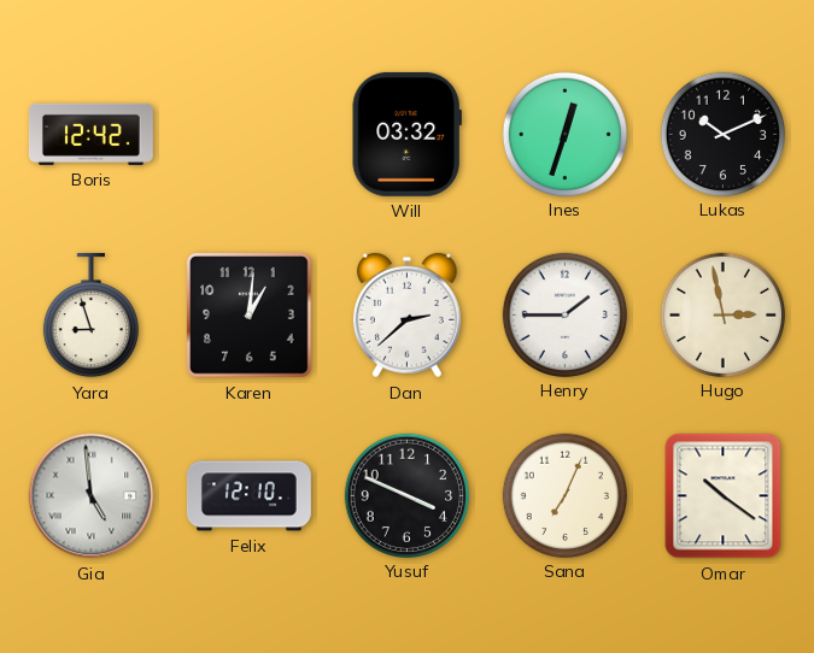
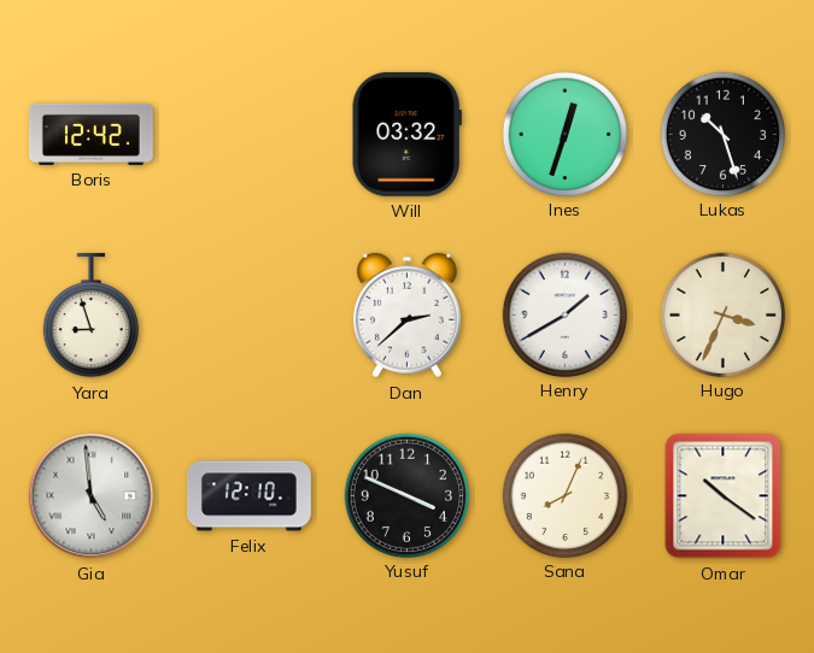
Lukas: 10:11 -> 10:27 (722, 134)
Karen: 1:01 -> none (250, 316)
Henry: 1:45 -> 1:40 (564, 314)
Hugo: 2:58 -> 3:34 (722, 314)
Sana: 7:04 -> 8:04 (564, 495)
